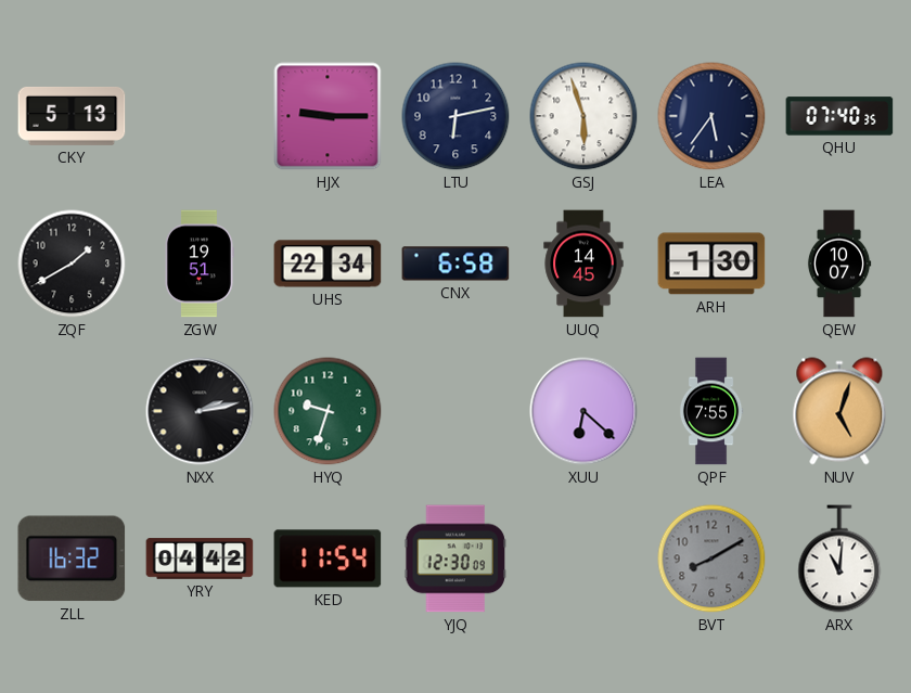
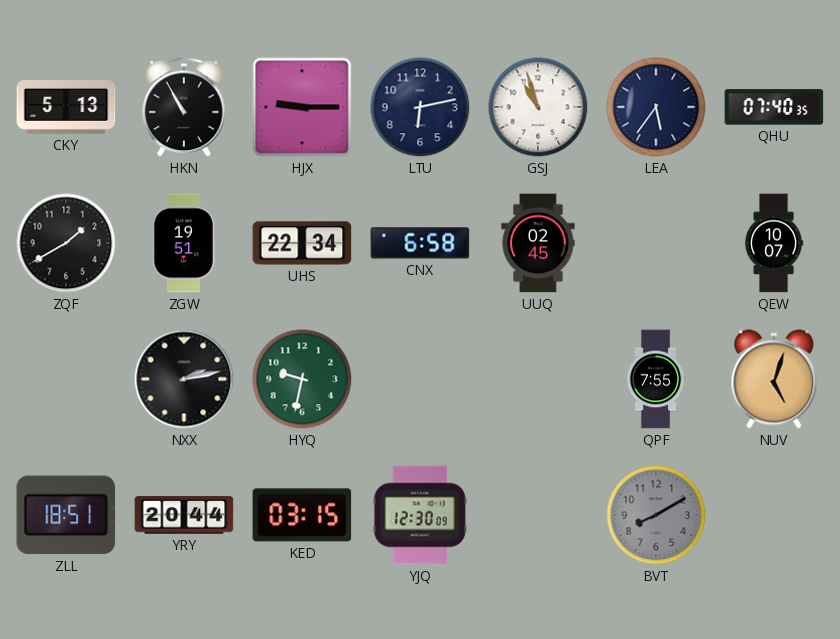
HKN: none -> 10:55 (184, 107)
GSJ: 5:57 -> 10:57 (538, 107)
UUQ: 14:45 -> 02:45 (538, 243)
ARH: 1:30 -> none (711, 264)
HYQ: 9:33 -> 9:32 (302, 379)
XUU: 6:22 -> none (583, 411)
ZLL: 16:32 -> 18:51 (66, 515)
YRY: 04:42 -> 20:44 (184, 515)
KED: 11:54 -> 03:15 (302, 515)
ARX: 11:01 -> none (839, 559)
